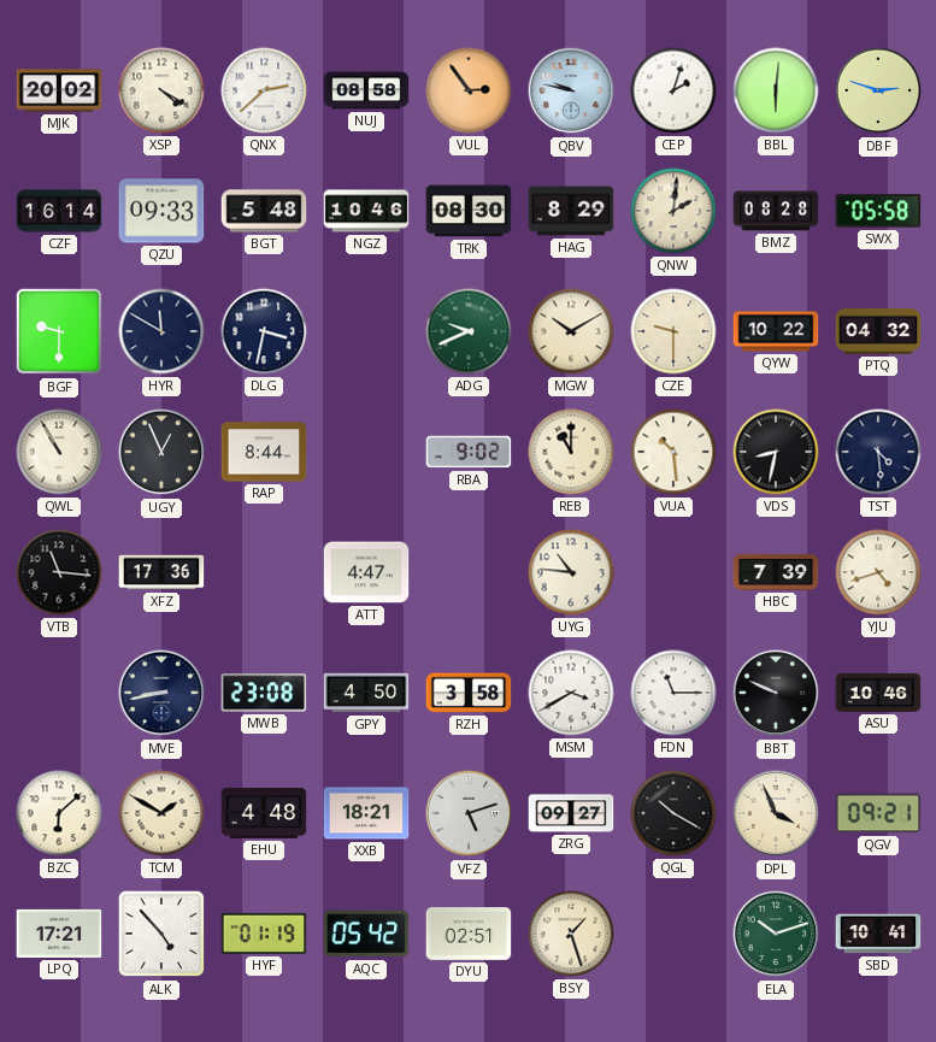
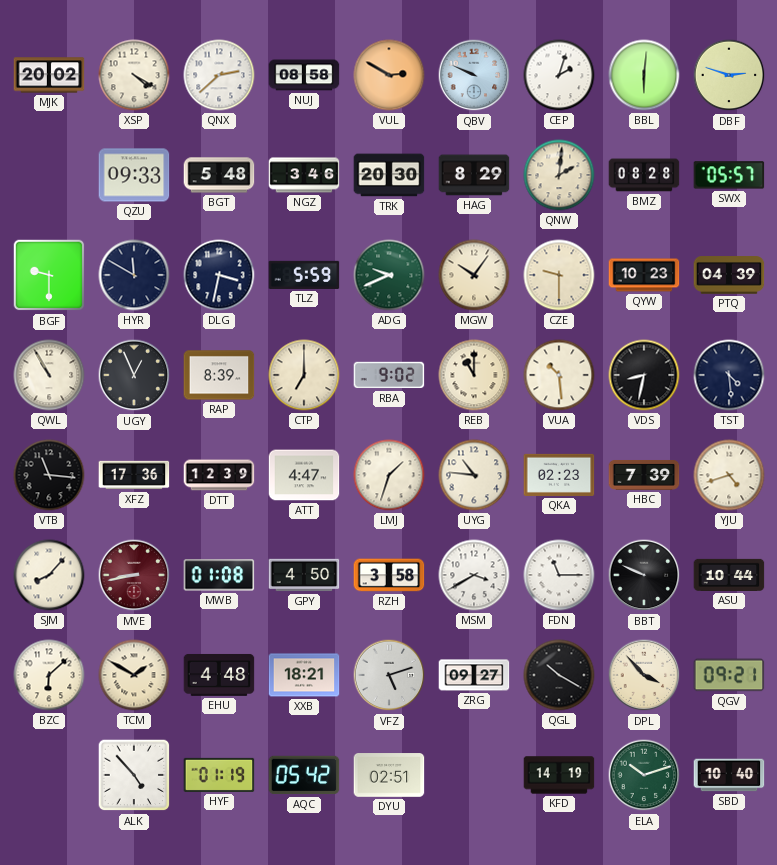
VUL: 2:54 -> 2:50 (389, 75)
QBV: 9:47 -> 9:49 (474, 75)
CZF: 16:14 -> none (59, 211)
NGZ: 10:46 -> 3:46 (304, 175)
TRK: 08:30 -> 20:30 (389, 175)
SWX: 05:58 -> 05:57 (729, 175)
TLZ: none -> 5:59 (304, 275)
MGW: 10:10 -> 10:06 (474, 275)
QYW: 10:22 -> 10:23 (644, 275)
PTQ: 04:32 -> 04:39 (729, 275)
RAP: 8:44 -> 8:39 (219, 375)
CTP: none -> 7:00 (304, 375)
DTT: none -> 12:39 (219, 475)
LMJ: none -> 1:33 (389, 475)
QKA: none -> 02:23 (559, 475)
SJM: none -> 8:07 (49, 575)
MVE dial: navy -> burgundy (134, 575)
MWB: 23:08 -> 01:08 (219, 575)
ASU: 10:46 -> 10:44 (729, 575)
DPL: 3:56 -> 3:53 (644, 675)
LPQ: 17:21 -> none (59, 934)
BSY: 1:27 -> none (571, 934)
KFD: none -> 14:19 (559, 775)
SBD: 10:41 -> 10:40 (729, 775)
